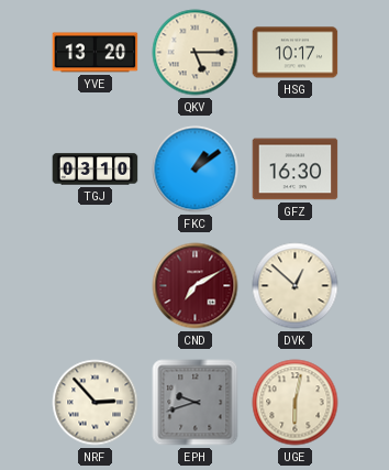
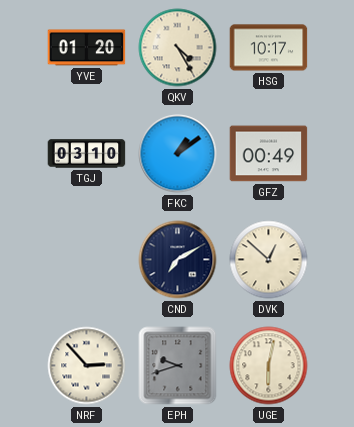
YVE: 13:20 -> 01:20 (87, 48)
QKV: 5:15 -> 4:25 (178, 48)
GFZ: 16:30 -> 00:49 (269, 154)
CND dial: burgundy -> navy (178, 260)
